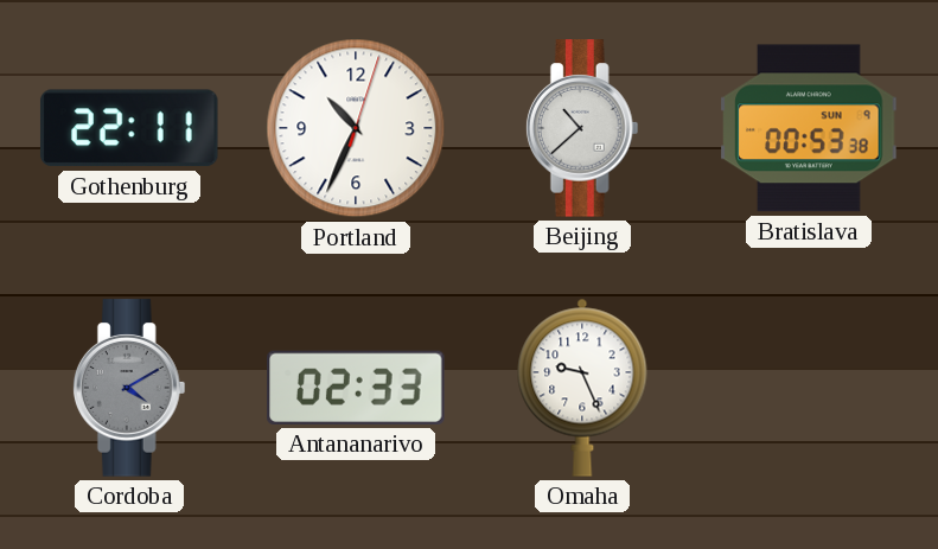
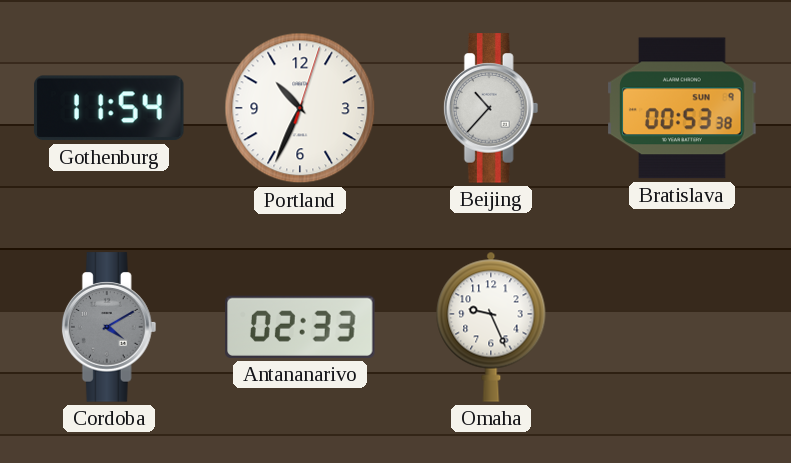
Gothenburg: 22:11 -> 11:54 (109, 108)
Beijing: 10:38 -> 10:37 (491, 108)
